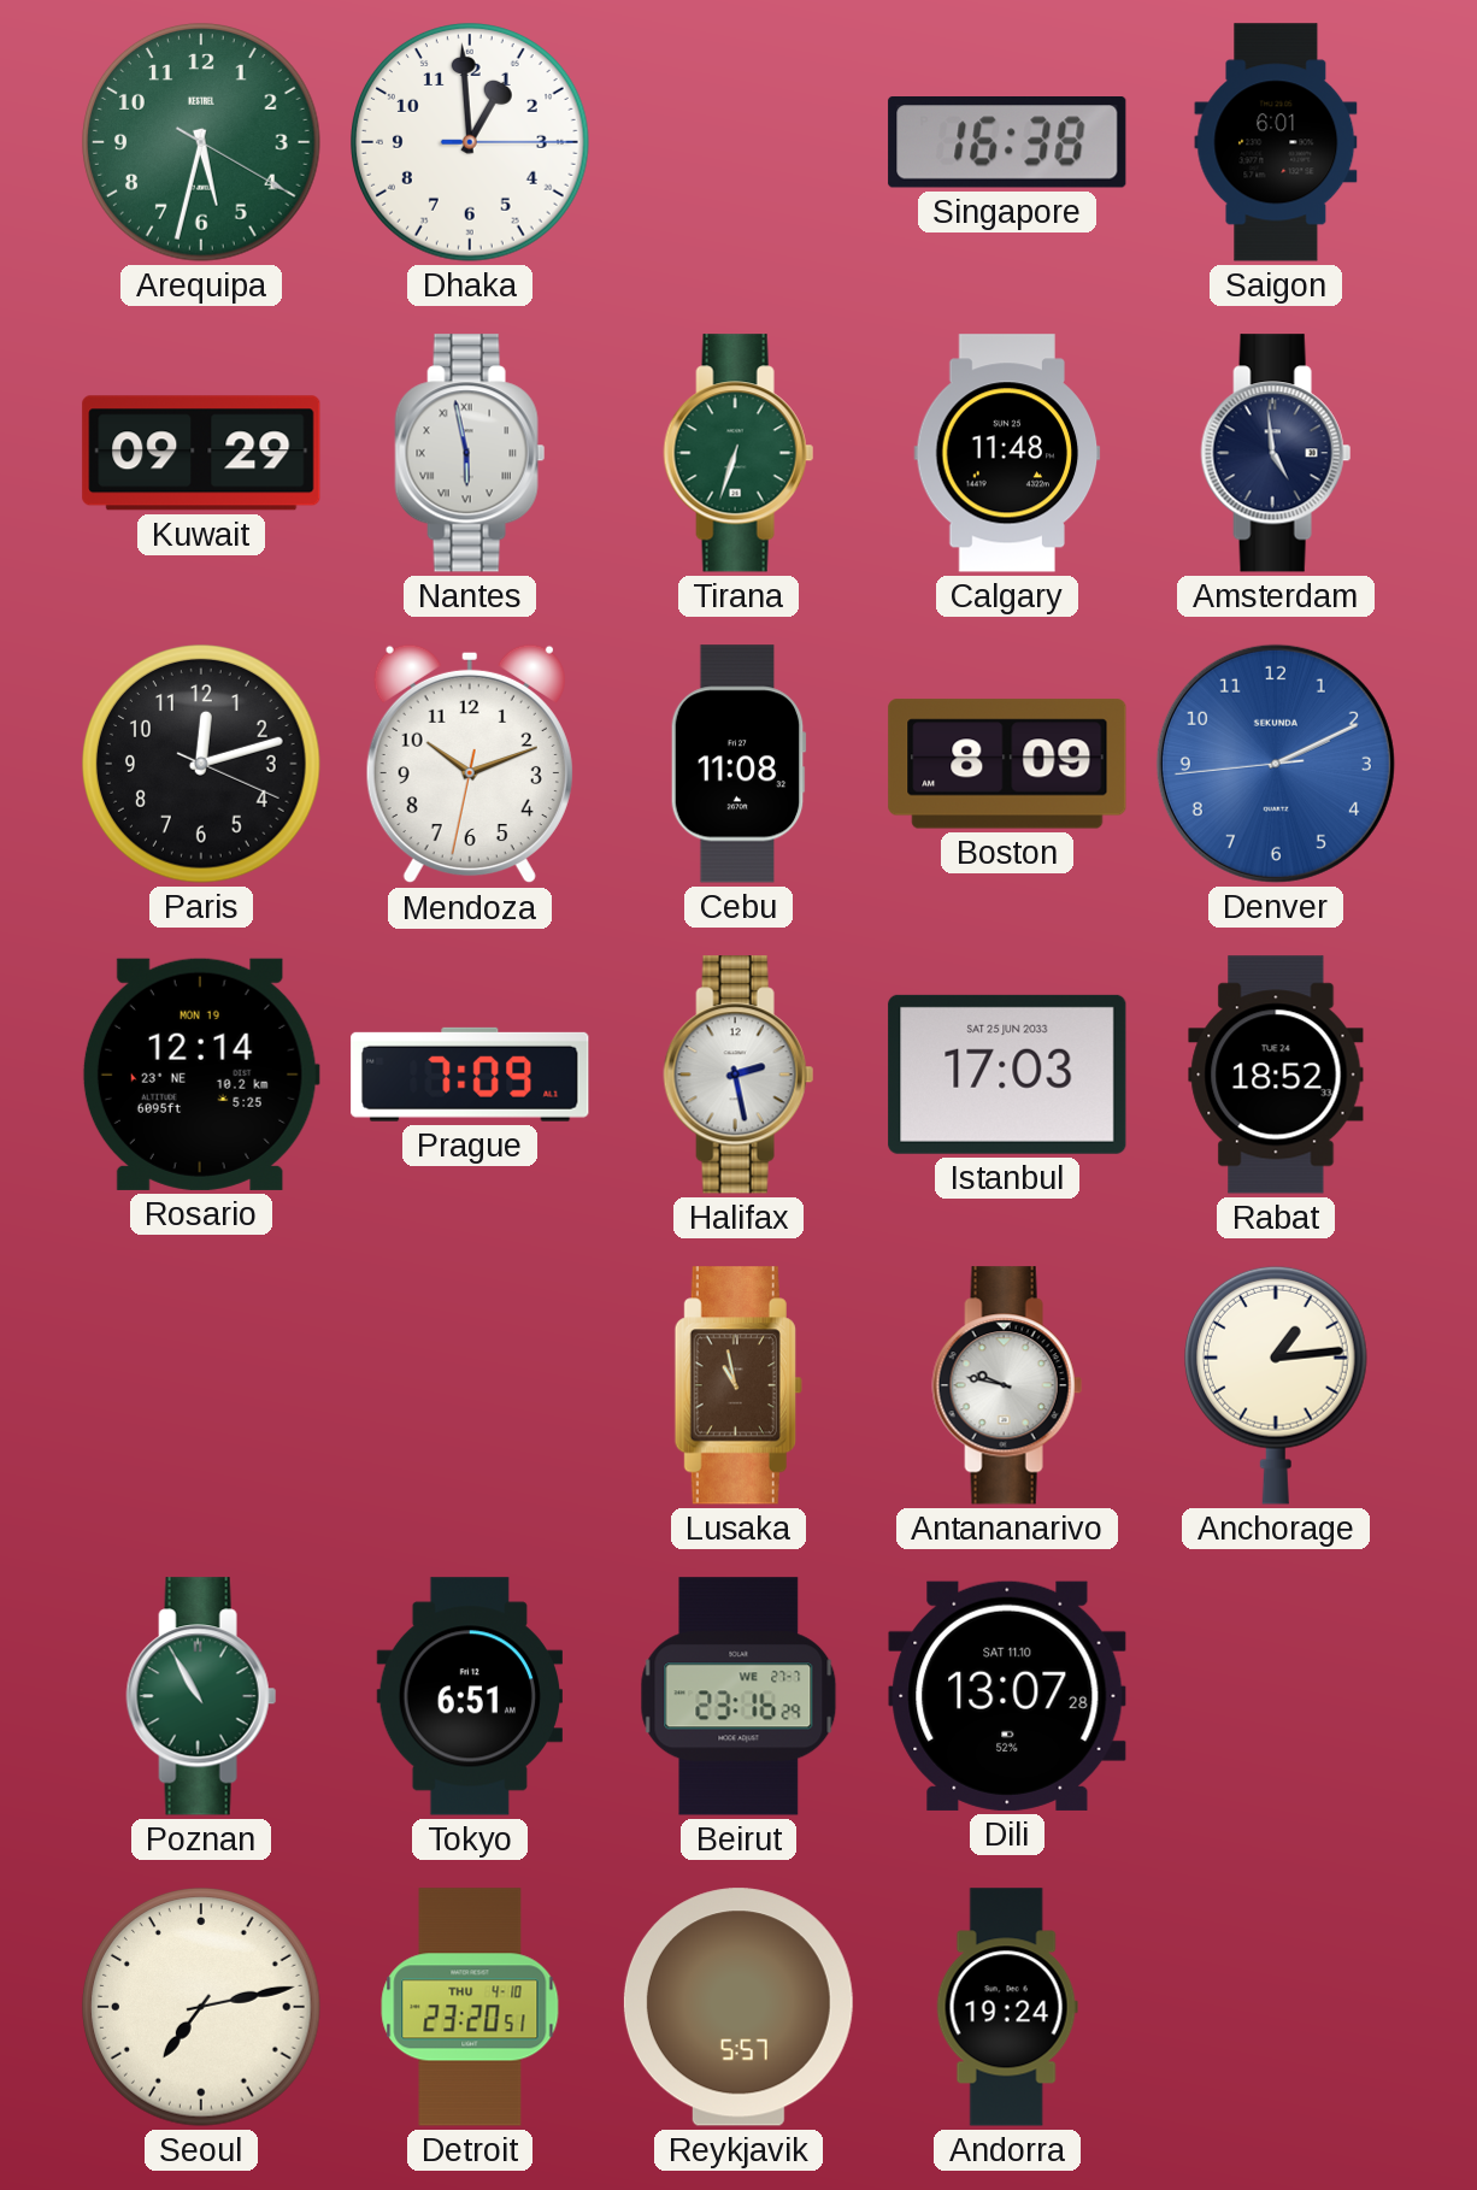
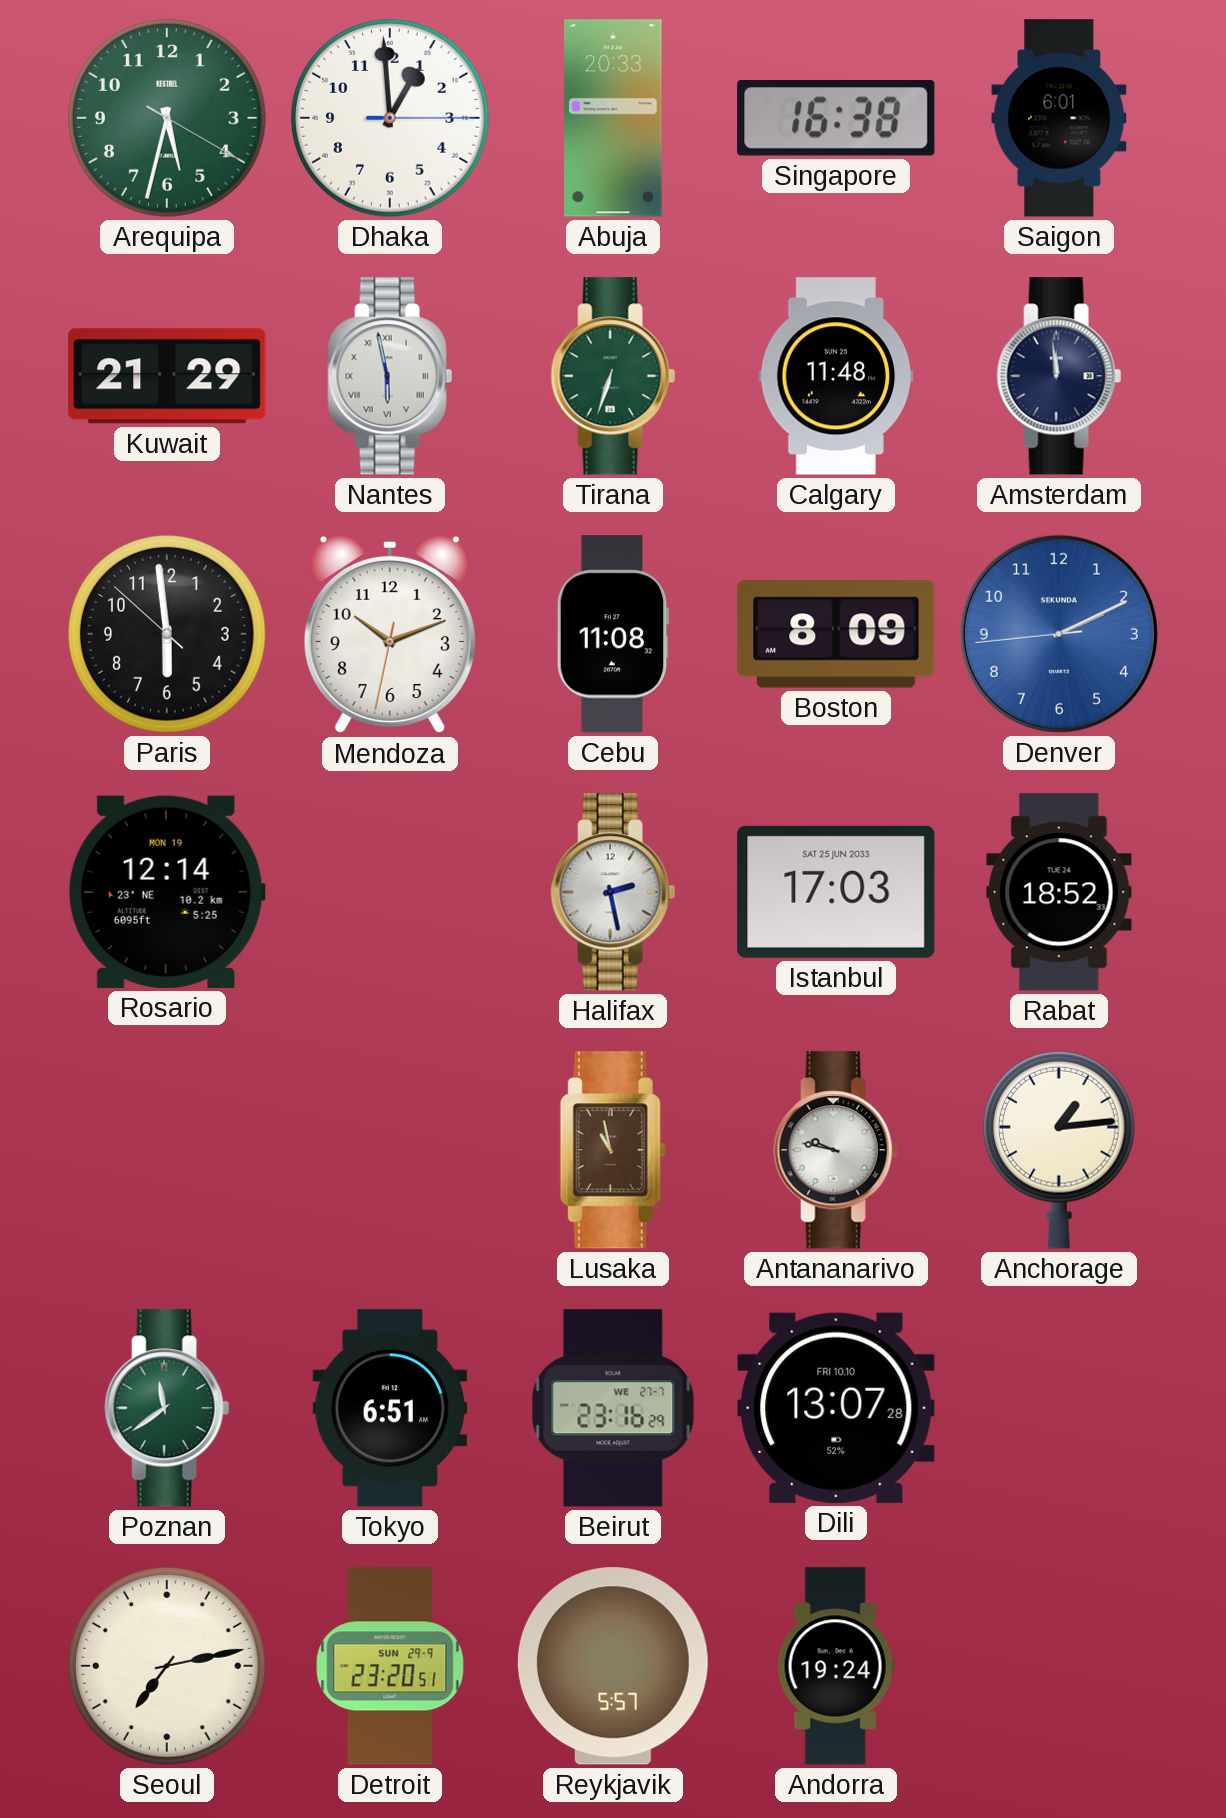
Abuja: none -> 20:33 (613, 118)
Kuwait: 09:29 -> 21:29 (167, 376)
Amsterdam: 4:59 -> 11:59 (1059, 376)
Paris: 12:12 -> 5:58 (168, 635)
Prague: 7:09 -> none (470, 1075)
Poznan: 10:55 -> 11:39 (167, 1408)
Dili date: SAT 11.10 -> FRI 10.10 (836, 1408)
Detroit date: THU 4-10 -> SUN 29-9 (390, 1666)
